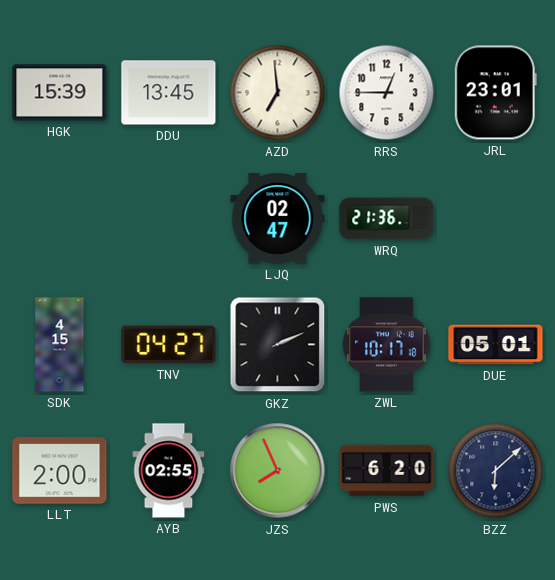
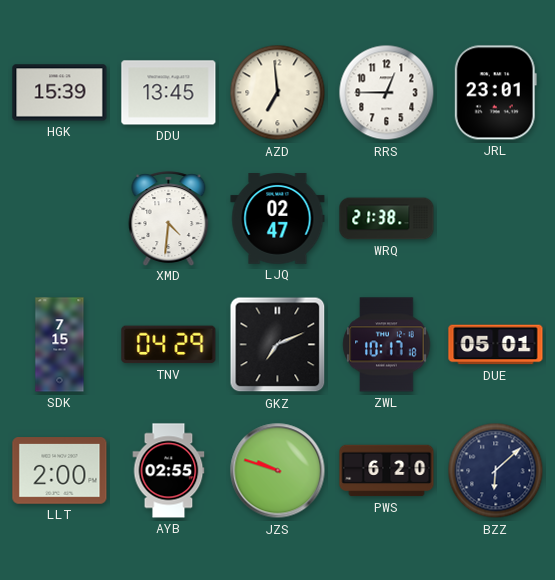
XMD: none -> 4:31 (169, 218)
WRQ: 21:36 -> 21:38 (387, 219)
SDK: 4:15 -> 7:15 (60, 345)
TNV: 04:27 -> 04:29 (169, 345)
GKZ: 2:11 -> 7:11 (278, 345)
JZS: 7:56 -> 9:48 (278, 471)
